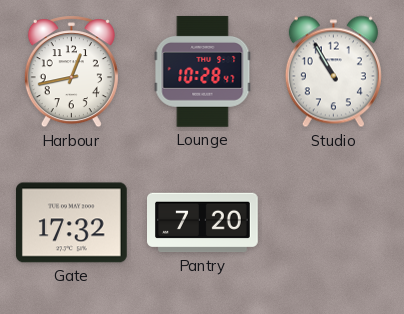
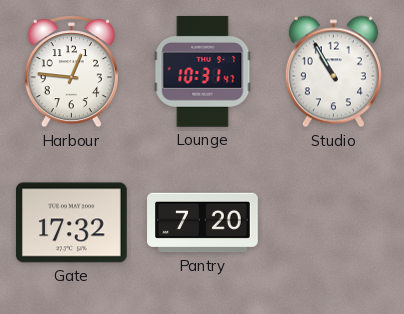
Harbour: 12:43 -> 12:46 (71, 72)
Lounge: 10:28 -> 10:31 (203, 71)
